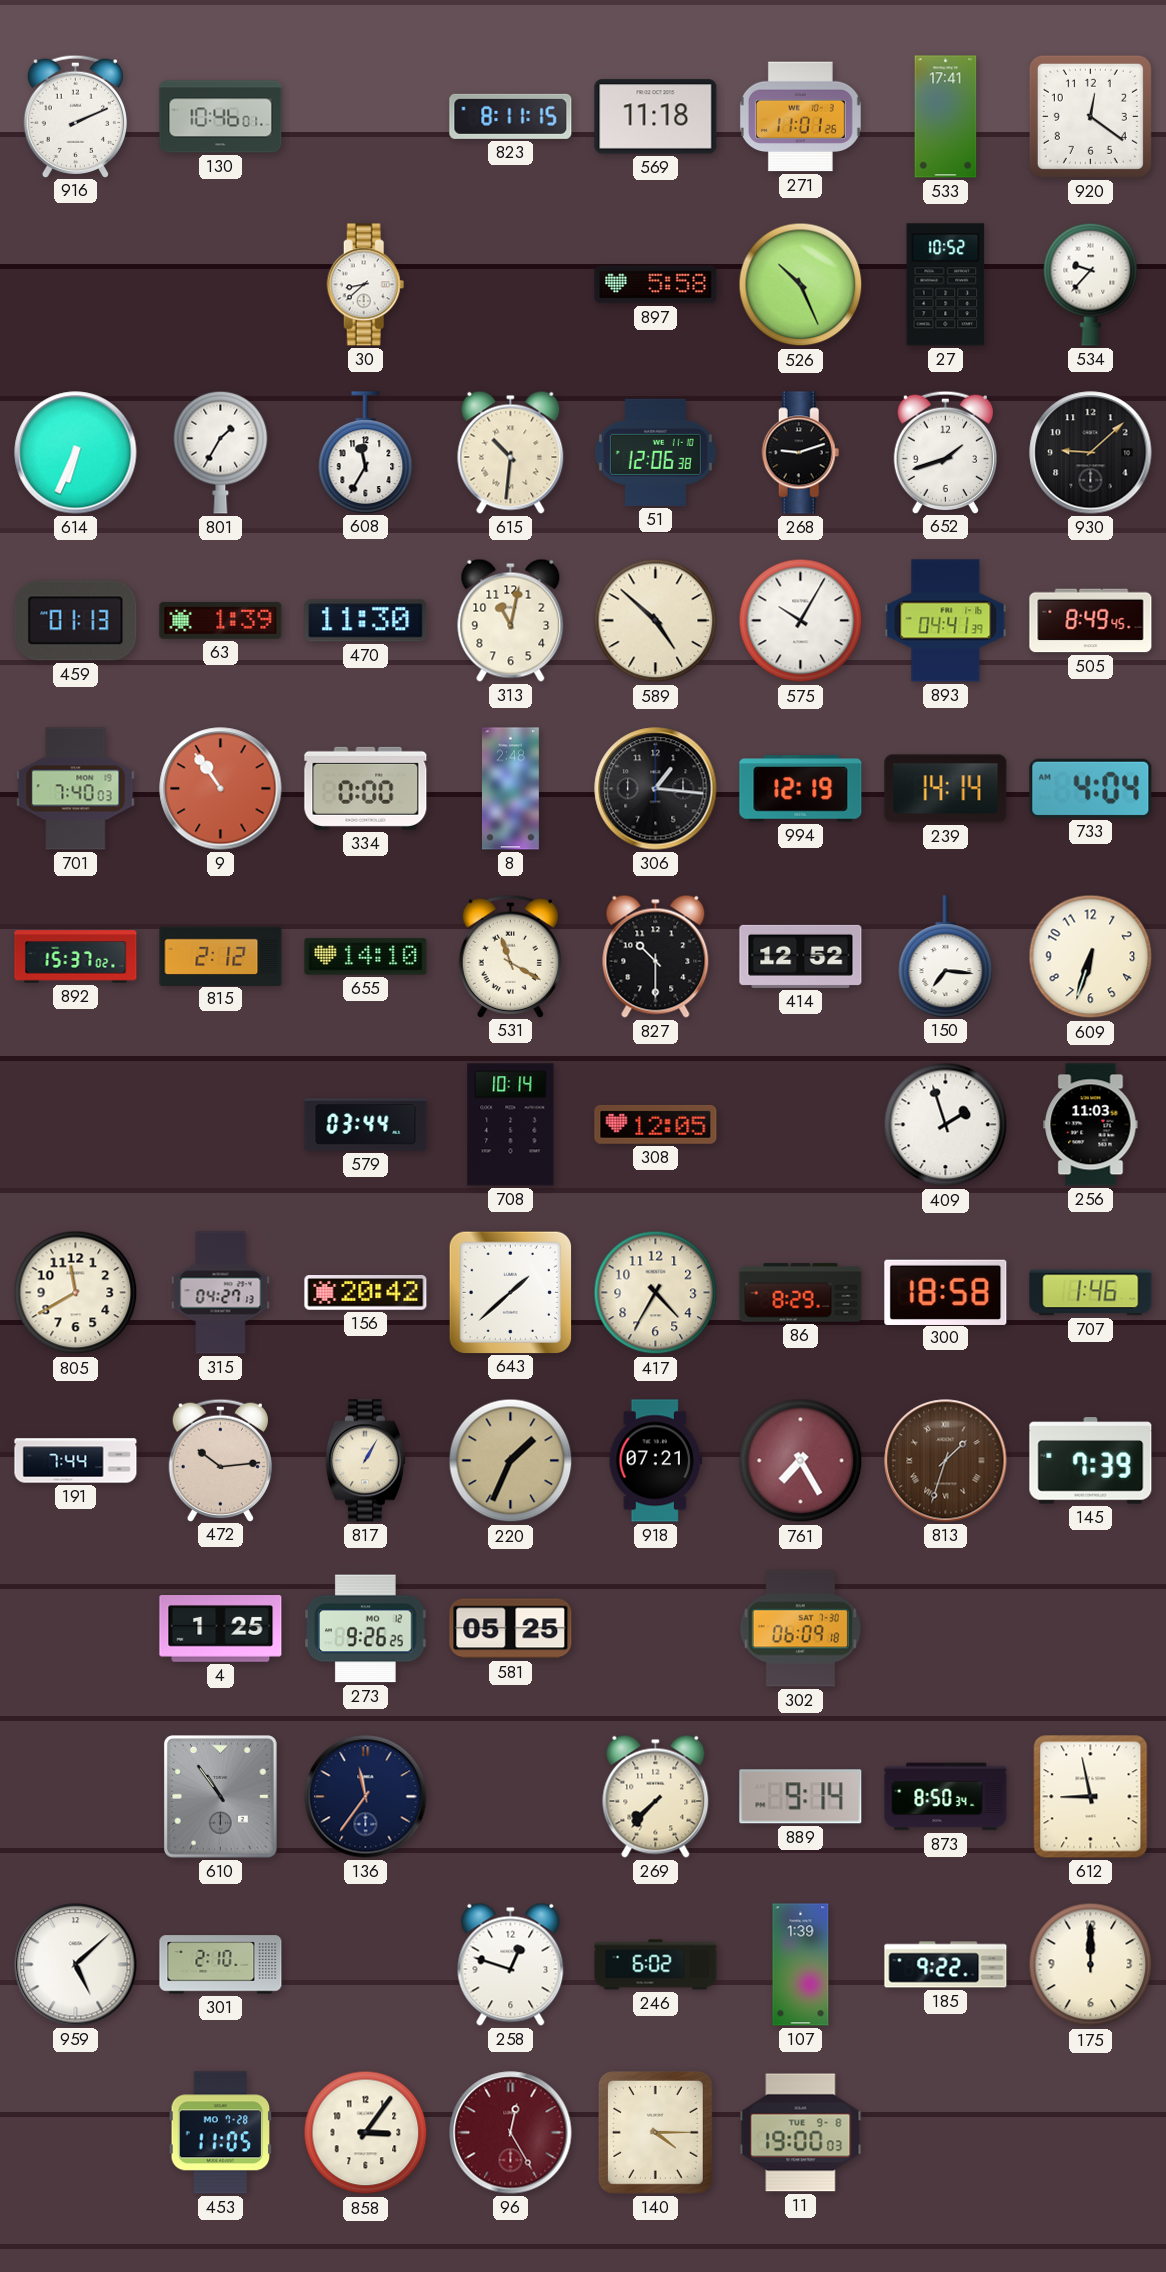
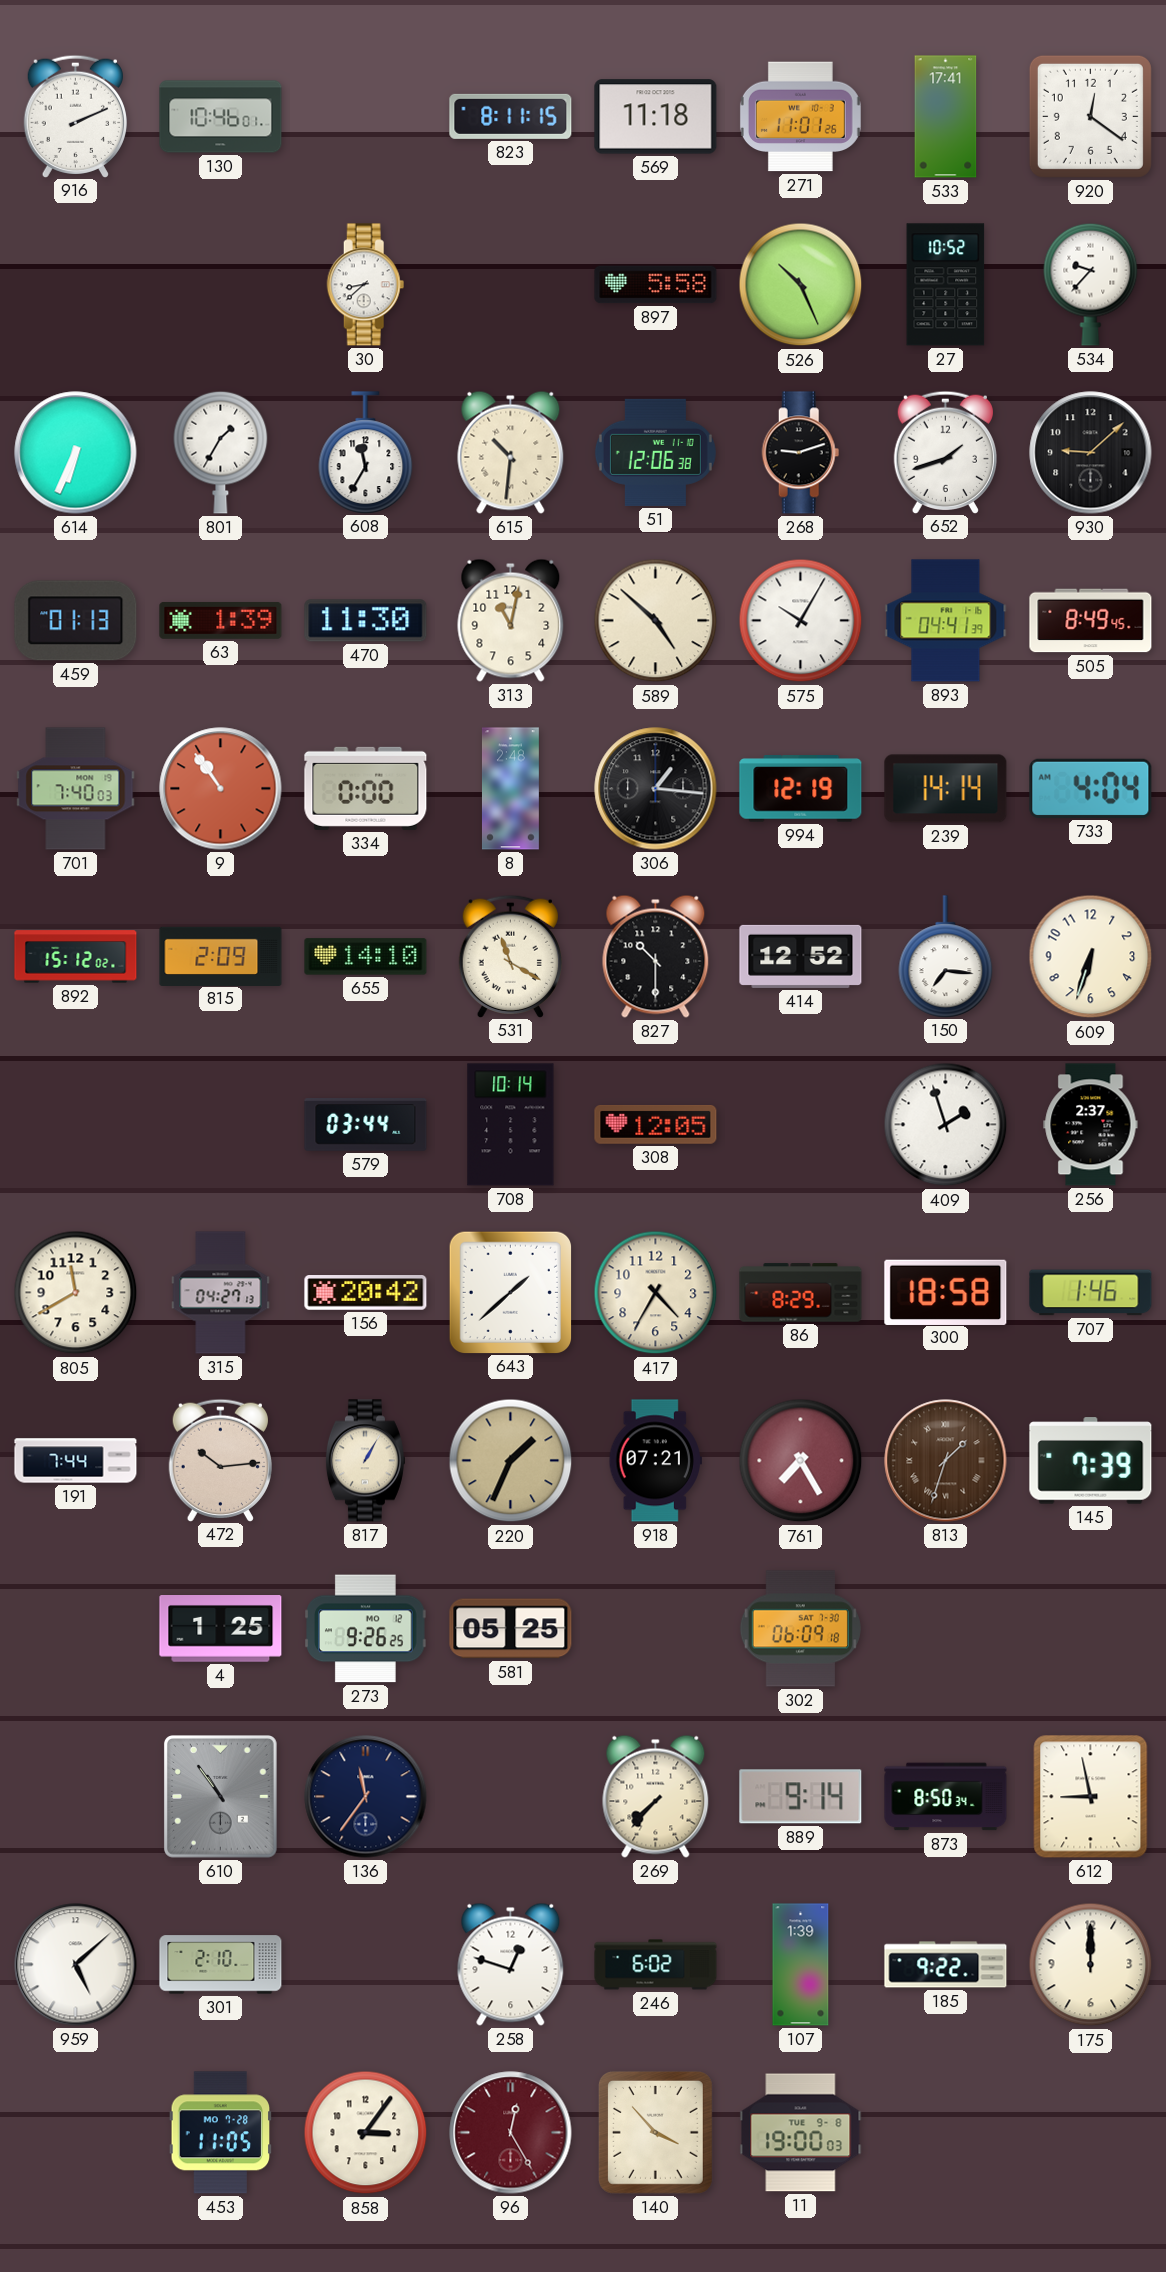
892: 15:37 -> 15:12 (76, 957)
815: 2:12 -> 2:09 (221, 956)
256: 11:03 -> 2:37 (1091, 1125)
140: 4:15 -> 3:53 (655, 2132)
